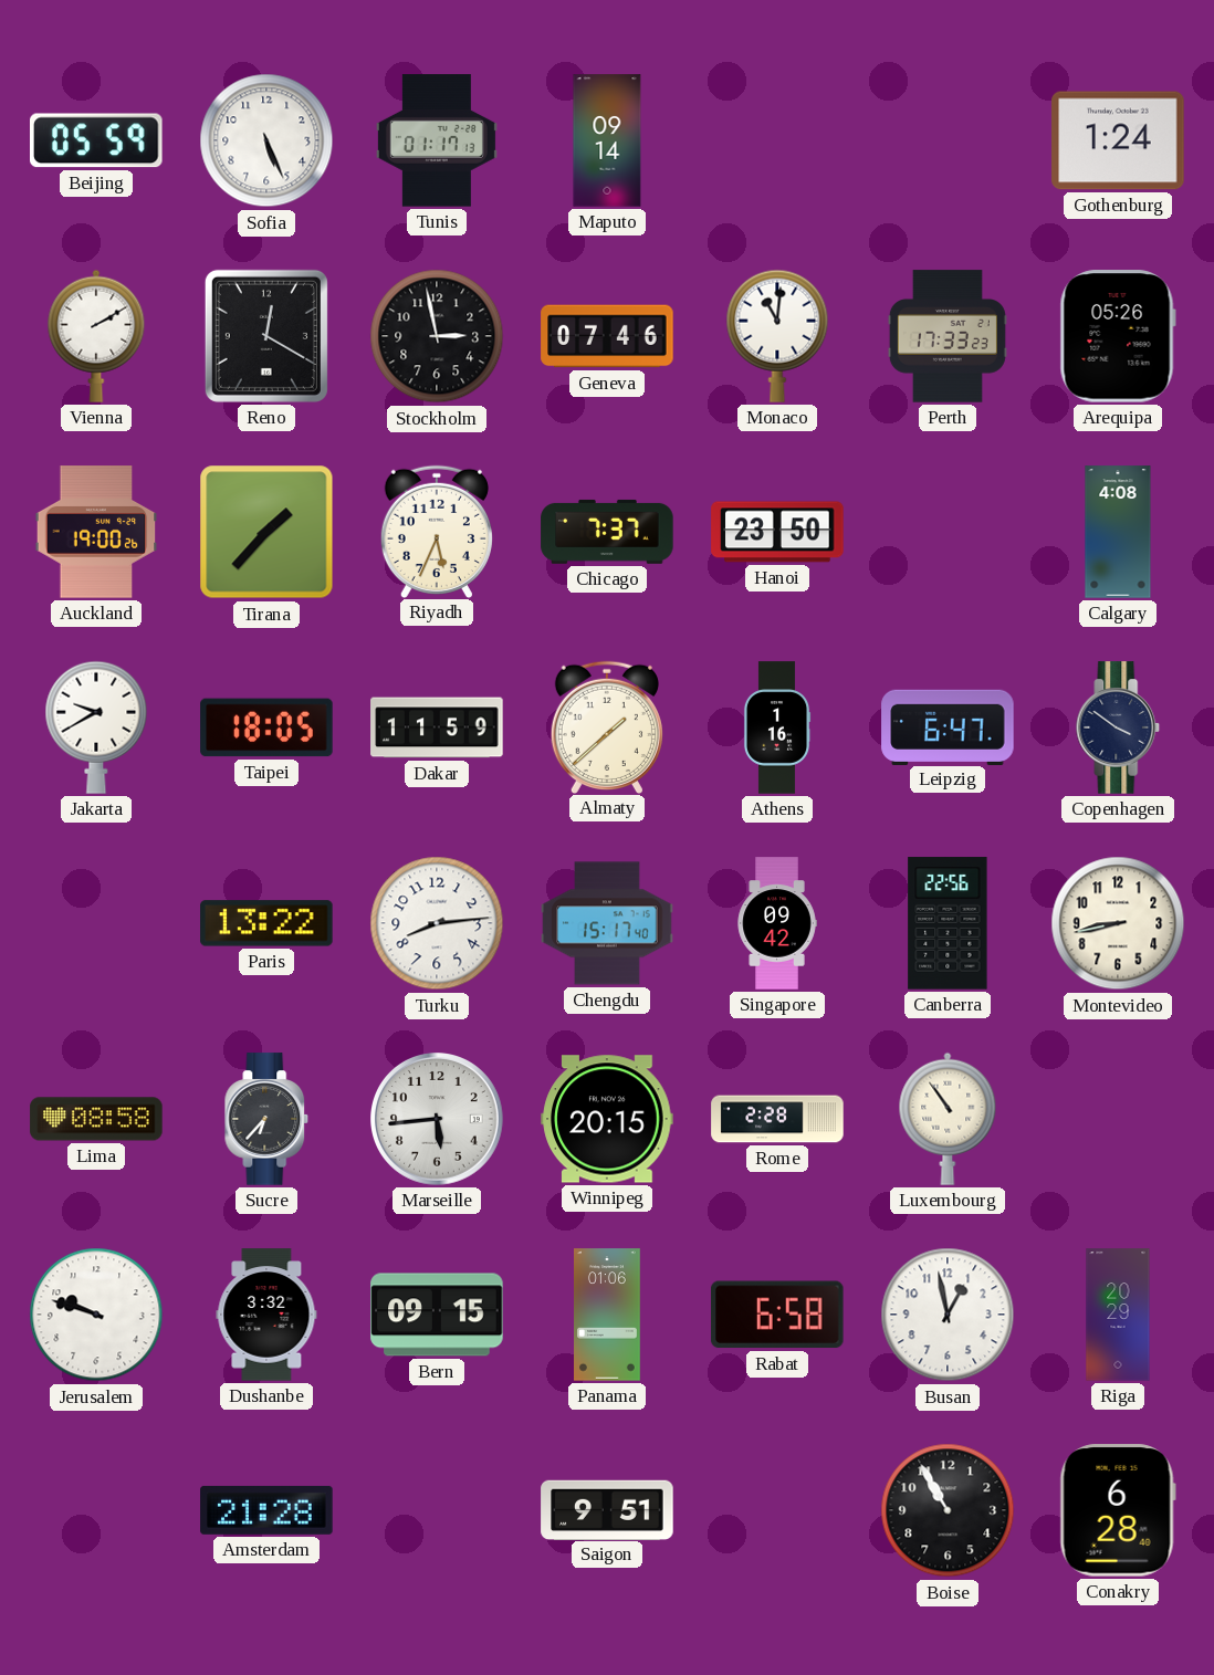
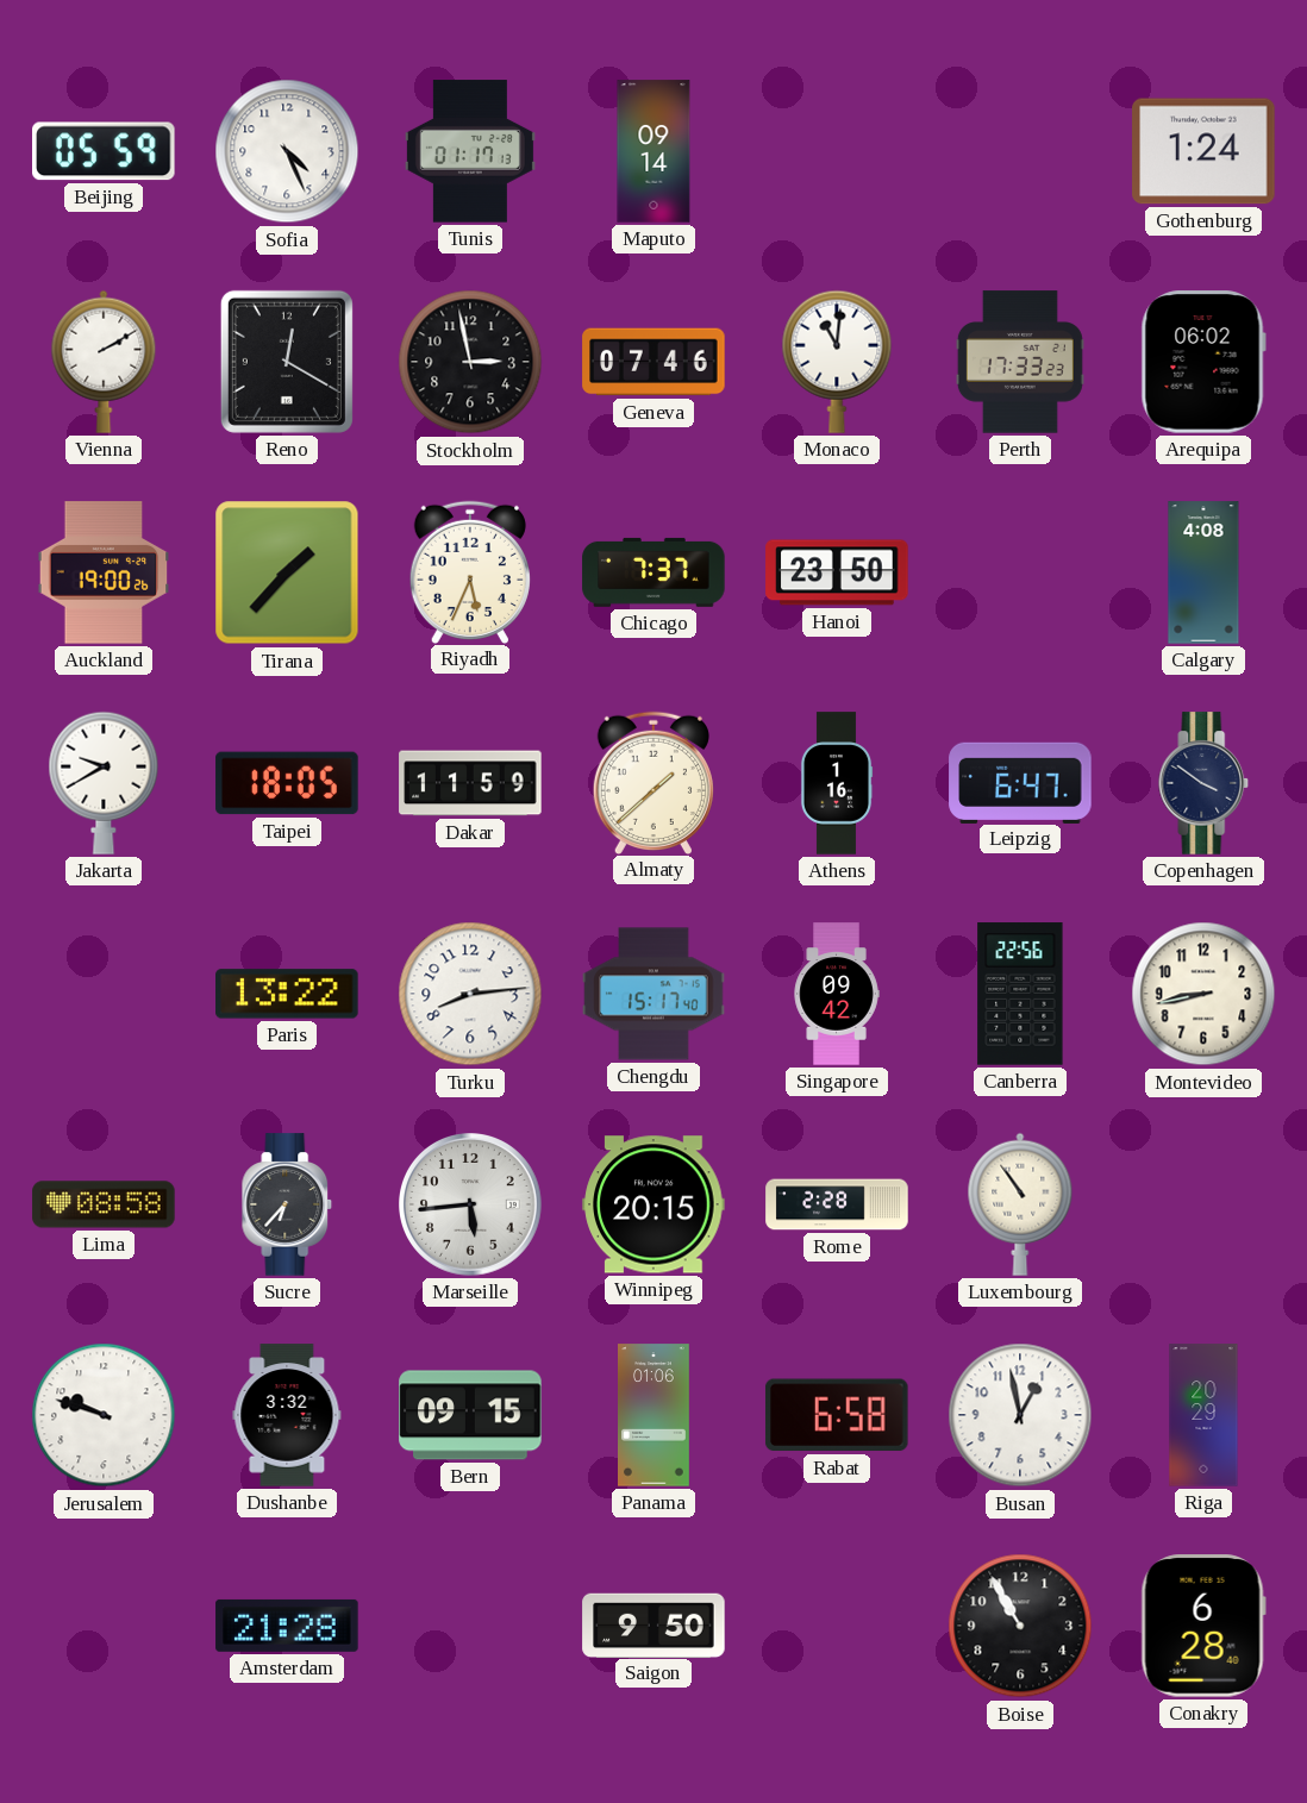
Sofia: 5:26 -> 4:26 (287, 151)
Arequipa: 05:26 -> 06:02 (1203, 362)
Saigon: 9:51 -> 9:50 (653, 1624)
